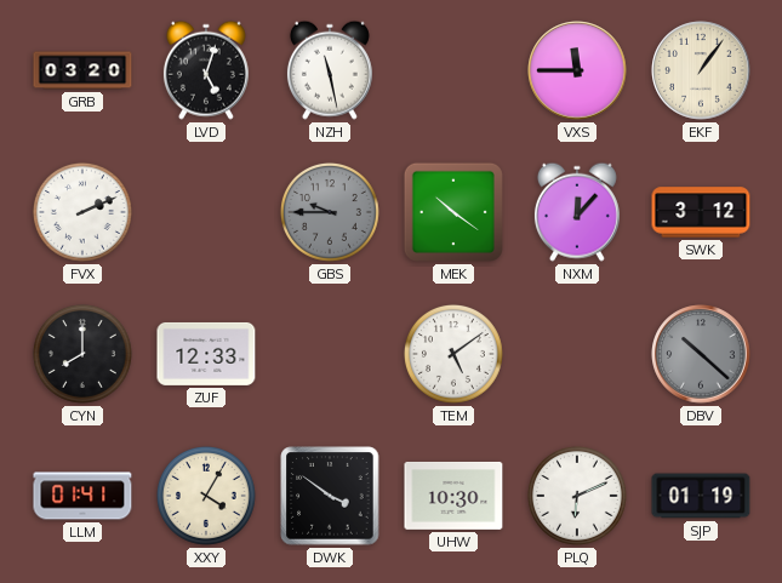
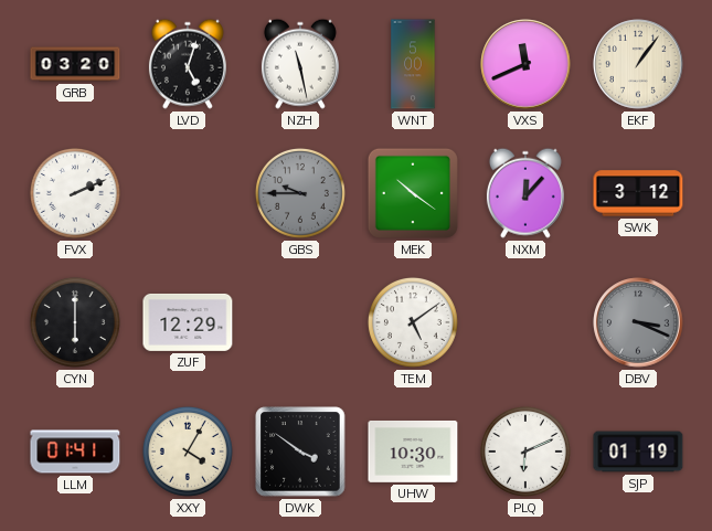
WNT: none -> 5:00 (413, 64)
VXS: 11:45 -> 11:41 (525, 64)
CYN: 8:00 -> 6:00 (75, 322)
ZUF: 12:33 -> 12:29 (188, 322)
DBV: 10:22 -> 3:19 (638, 322)
